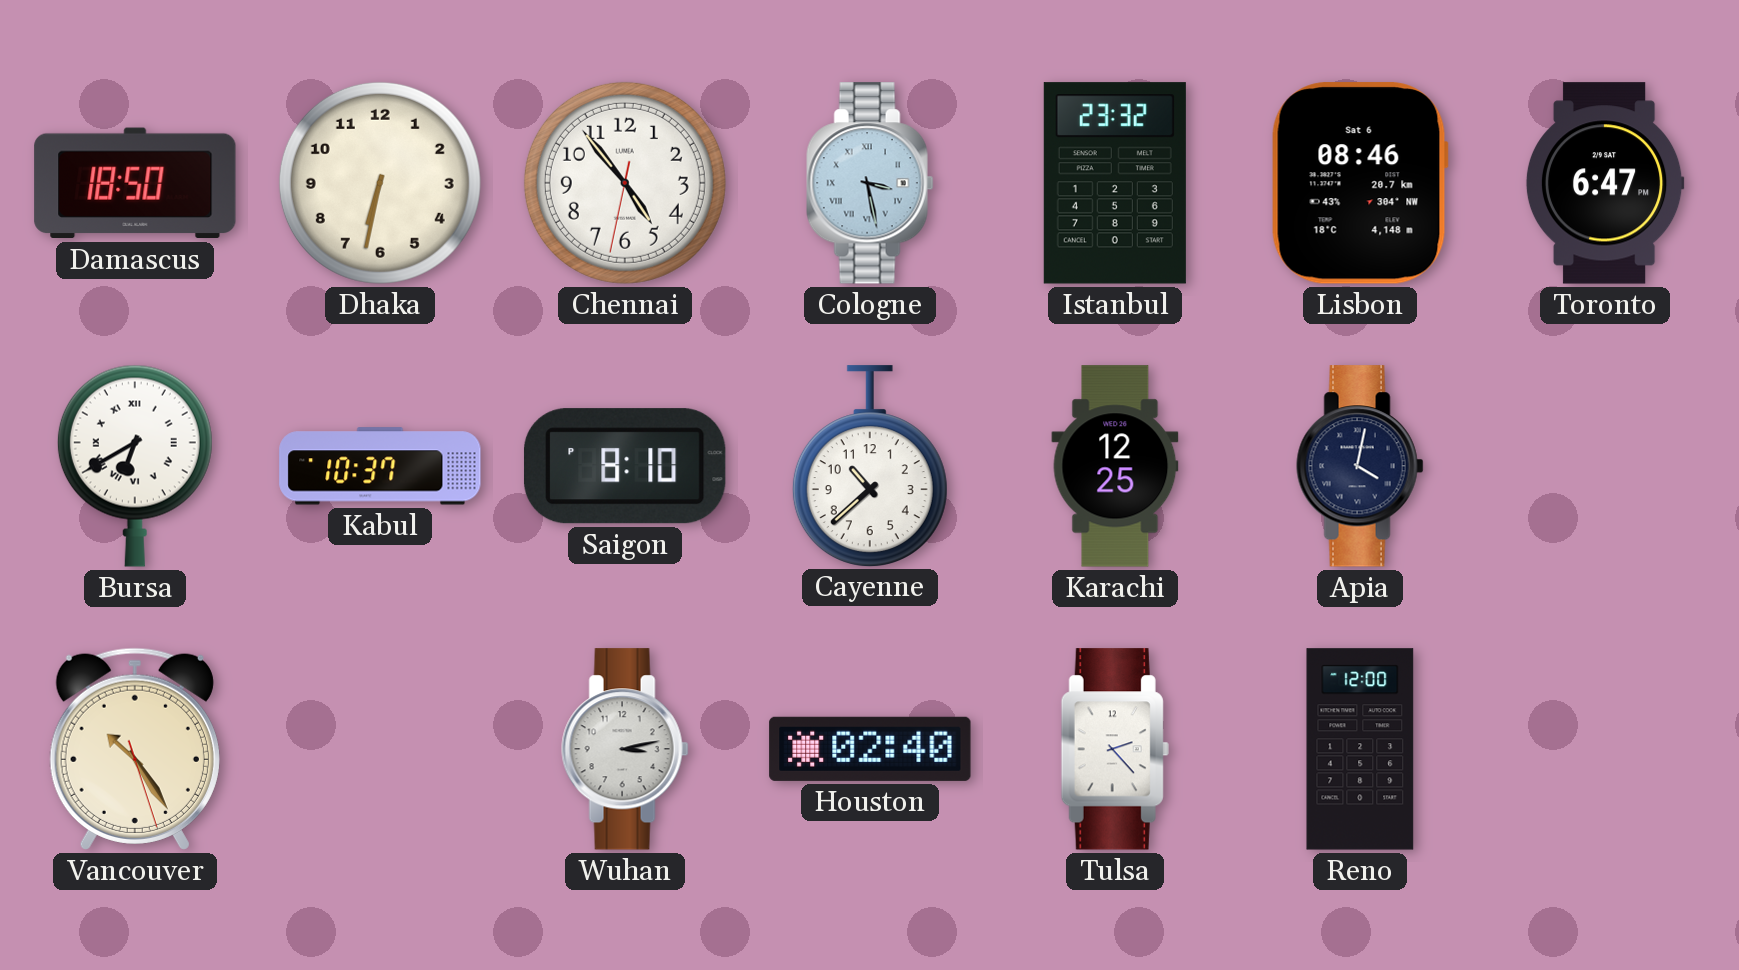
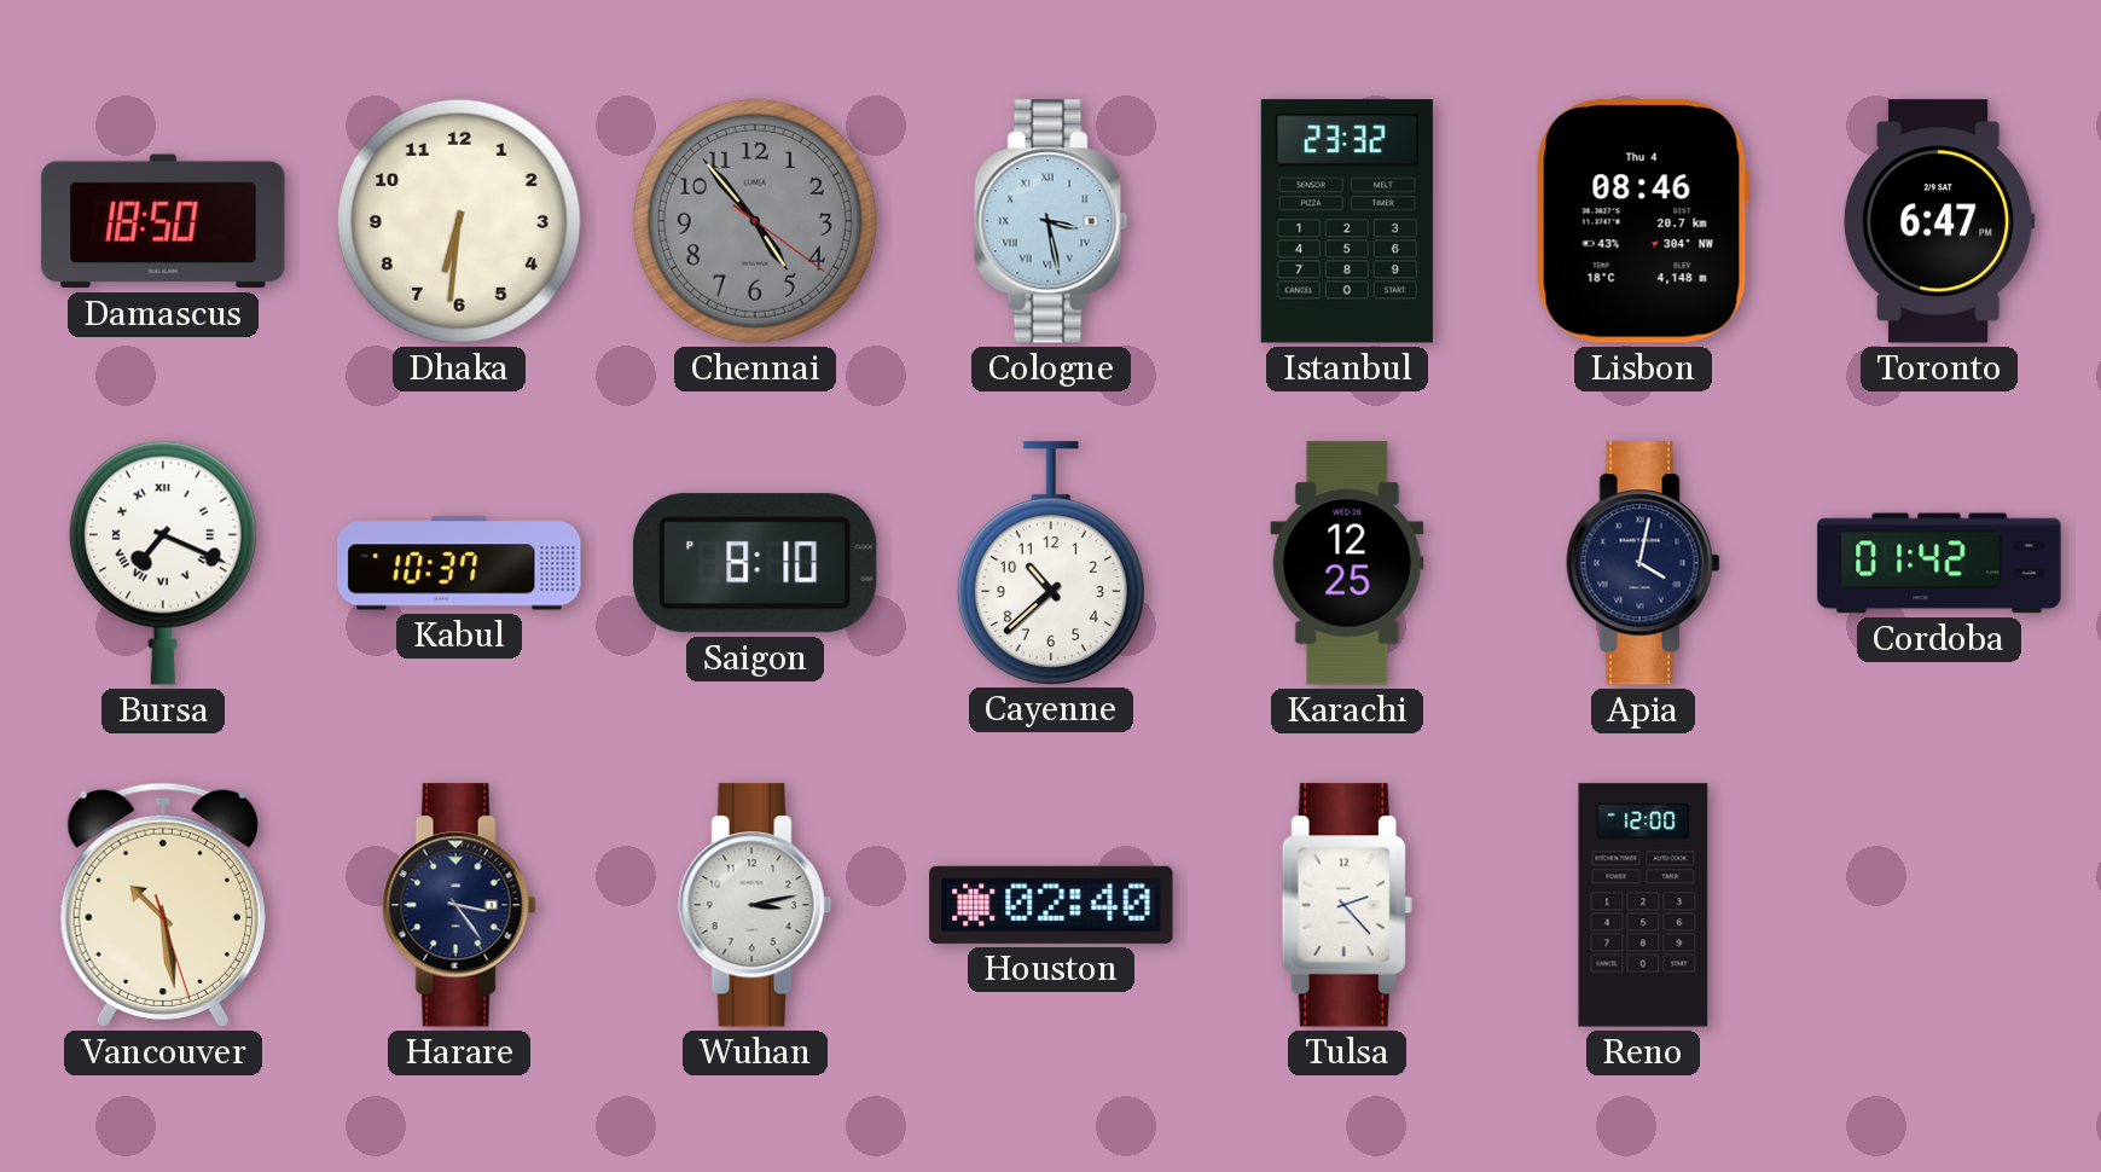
Dhaka: 6:32 -> 6:31 (459, 221)
Chennai: 4:53:32 -> 4:53:21 (755, 221)
Chennai dial: white -> grey (755, 221)
Lisbon date: Sat 6 -> Thu 4 (1643, 221)
Bursa: 6:40 -> 7:19 (163, 563)
Cordoba: none -> 01:42 (1939, 563)
Vancouver: 10:24 -> 10:28 (163, 905)
Harare: none -> 3:24 (459, 905)
